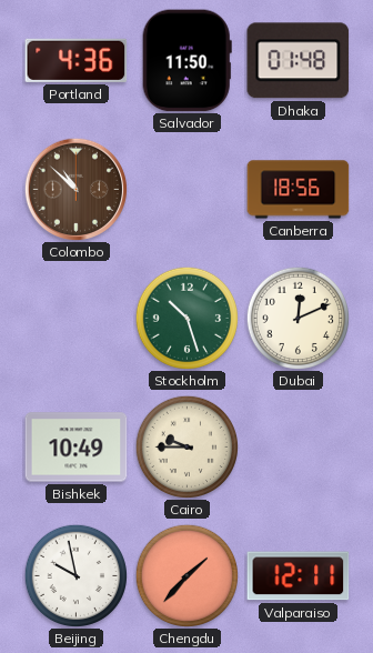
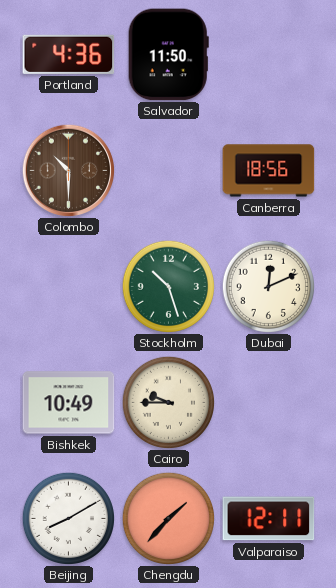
Dhaka: 01:48 -> none (299, 61)
Colombo: 10:52 -> 10:30 (68, 170)
Beijing: 9:58 -> 8:10 (68, 518)
